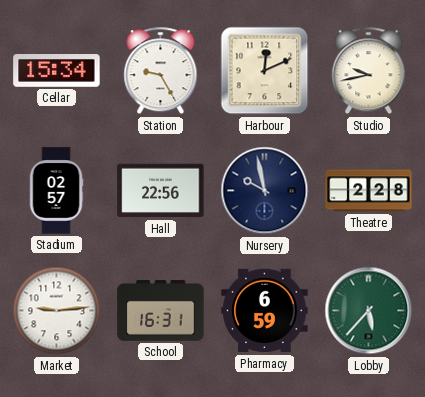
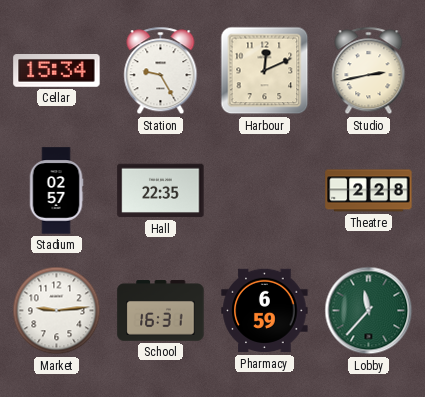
Studio: 9:43 -> 2:43 (369, 71)
Hall: 22:56 -> 22:35 (161, 191)
Nursery: 9:58 -> none (265, 191)
Lobby: 5:37 -> 11:37 (369, 311)
